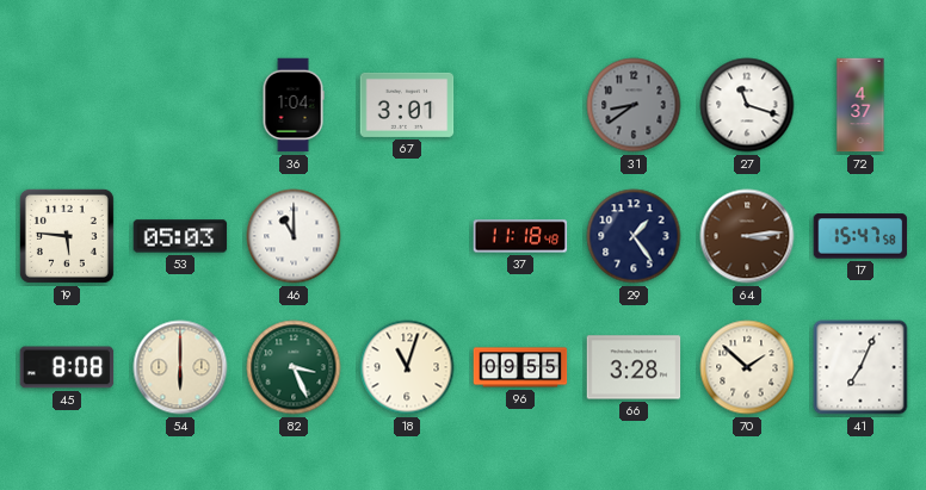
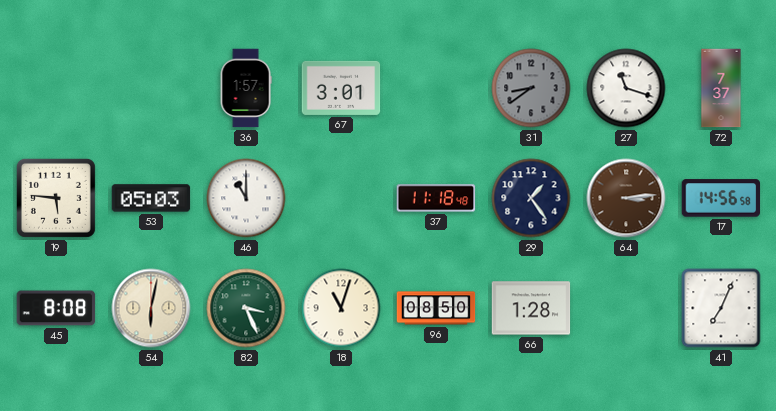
36: 1:04 -> 1:57 (246, 88)
72: 4:37 -> 7:37 (721, 88)
17: 15:47 -> 14:56 (721, 198)
54: 6:00 -> 6:02 (151, 308)
96: 09:55 -> 08:50 (436, 308)
66: 3:28 -> 1:28 (531, 308)
70: 1:52 -> none (747, 367)
